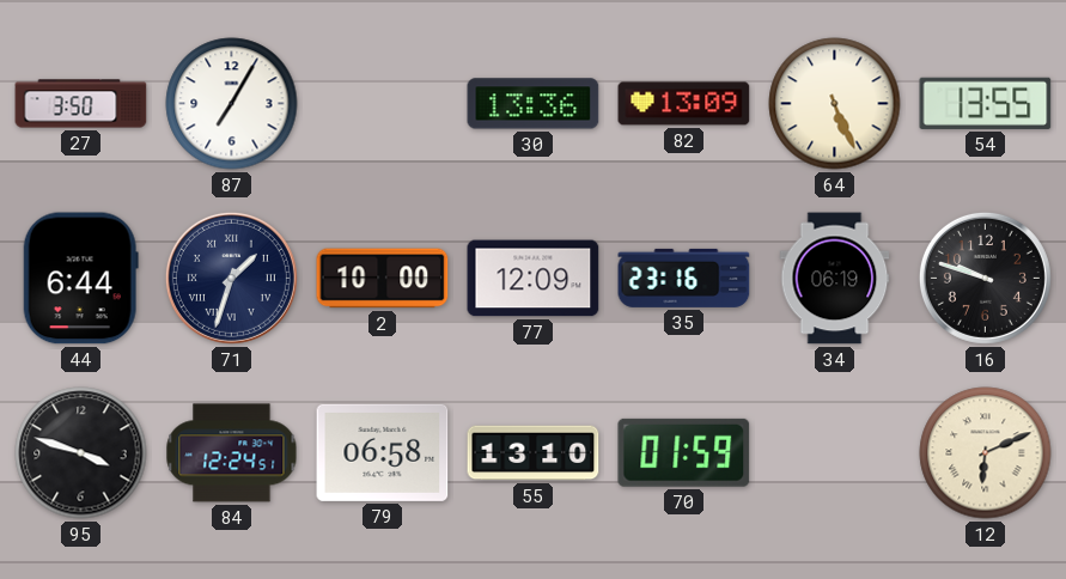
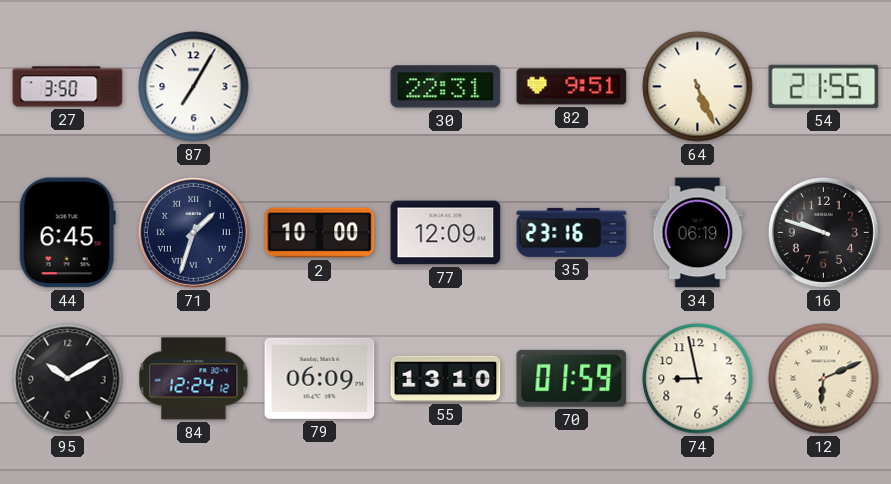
30: 13:36 -> 22:31 (446, 87)
82: 13:09 -> 9:51 (572, 87)
54: 13:55 -> 21:55 (824, 86)
44: 6:44 -> 6:45 (67, 233)
95: 3:48 -> 10:10 (68, 379)
84: 12:24:51 -> 12:24:12 (194, 379)
79: 06:58 -> 06:09 (320, 378)
74: none -> 8:58 (698, 379)
